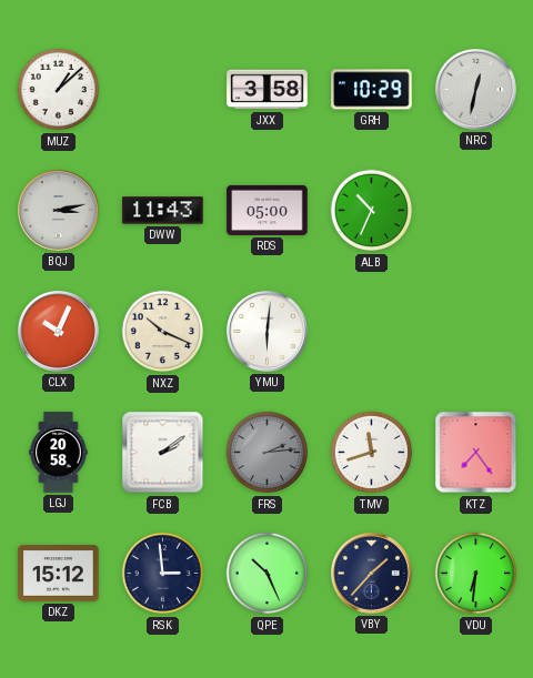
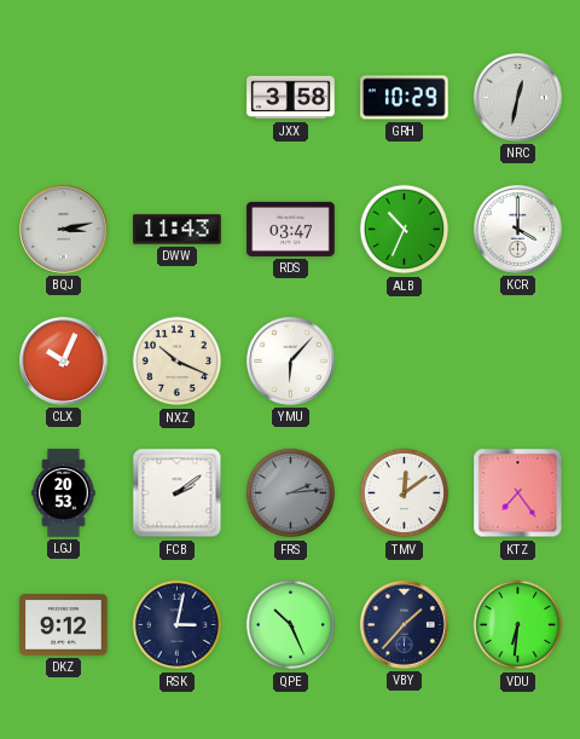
MUZ: 1:08 -> none (59, 90)
RDS: 05:00 -> 03:47 (291, 229)
KCR: none -> 4:00 (518, 230)
YMU: 6:01 -> 6:07 (291, 362)
LGJ: 20:58 -> 20:53 (64, 493)
TMV: 11:42 -> 12:09 (405, 493)
DKZ: 15:12 -> 9:12 (64, 625)
RSK: 2:59 -> 3:02 (178, 625)
